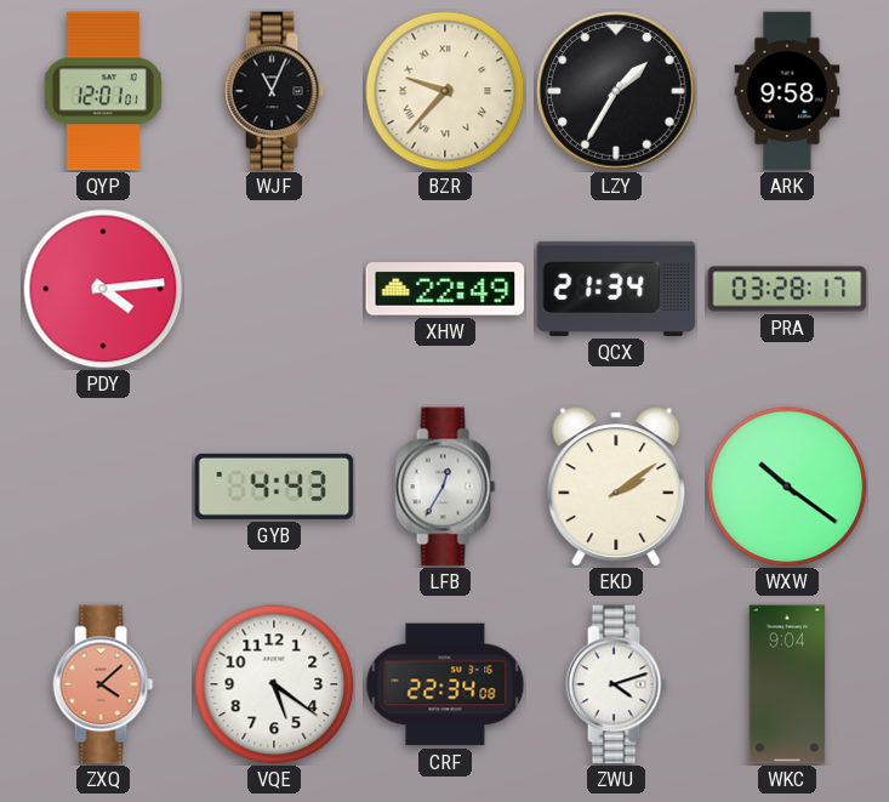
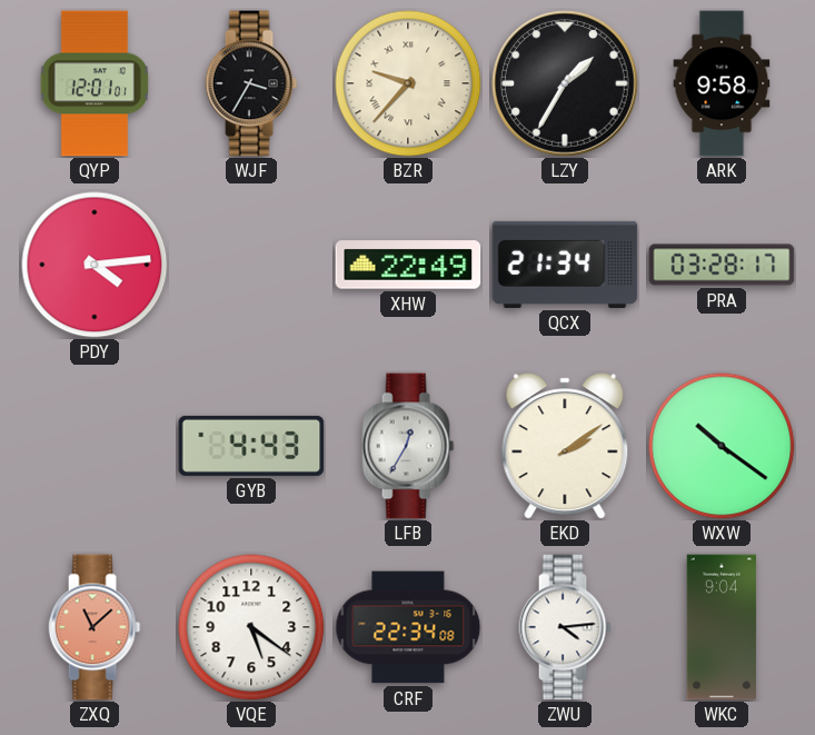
WJF: 11:04 -> 3:35 (251, 83)
ZXQ: 4:08 -> 11:08 (95, 627)
ZWU: 4:12 -> 4:14 (565, 627)
